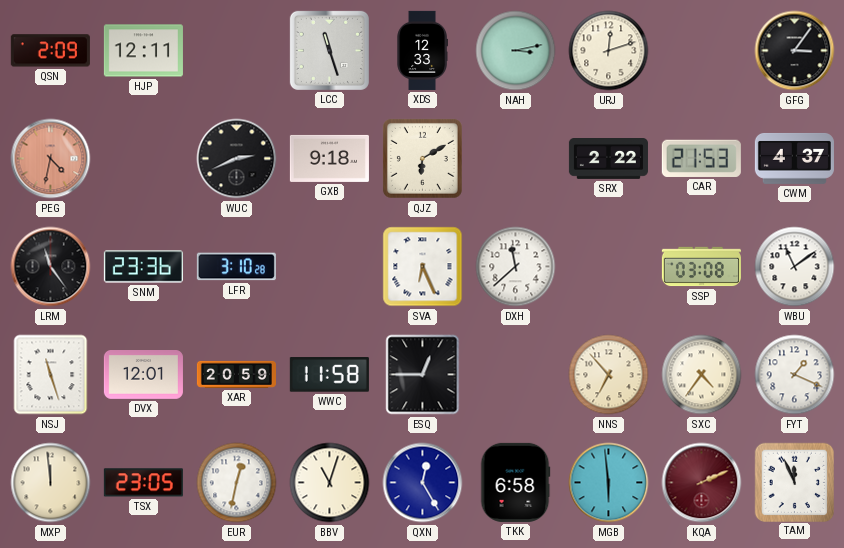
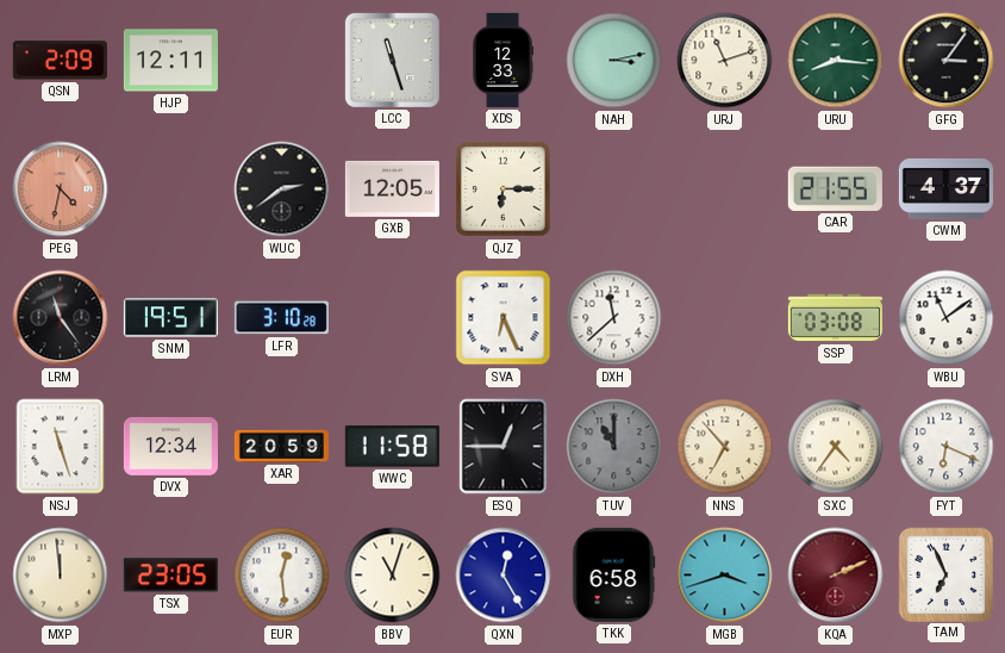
URJ: 12:12 -> 11:12 (725, 61)
URU: none -> 8:16 (836, 61)
WUC: 2:41 -> 2:39 (282, 189)
GXB: 9:18 -> 12:05 (392, 188)
QJZ: 6:10 -> 6:15 (502, 188)
SRX: 2:22 -> none (608, 159)
CAR: 21:53 -> 21:55 (835, 188)
SNM: 23:36 -> 19:51 (170, 318)
DVX: 12:01 -> 12:34 (170, 447)
TUV: none -> 11:00 (614, 447)
FYT: 1:19 -> 6:19 (947, 447)
EUR: 12:32 -> 12:29 (282, 576)
MGB: 5:59 -> 3:42 (725, 576)
TAM: 11:56 -> 6:56 (945, 574)
